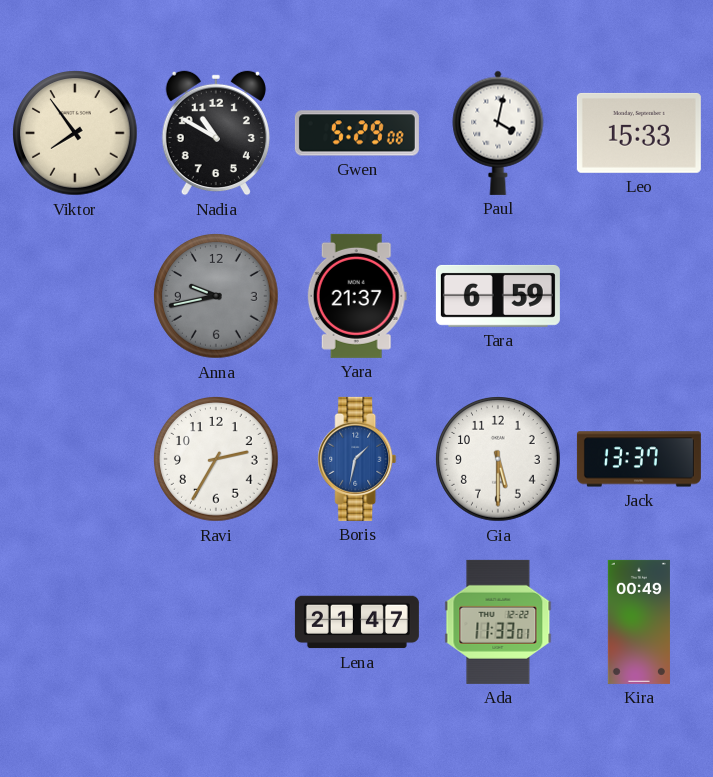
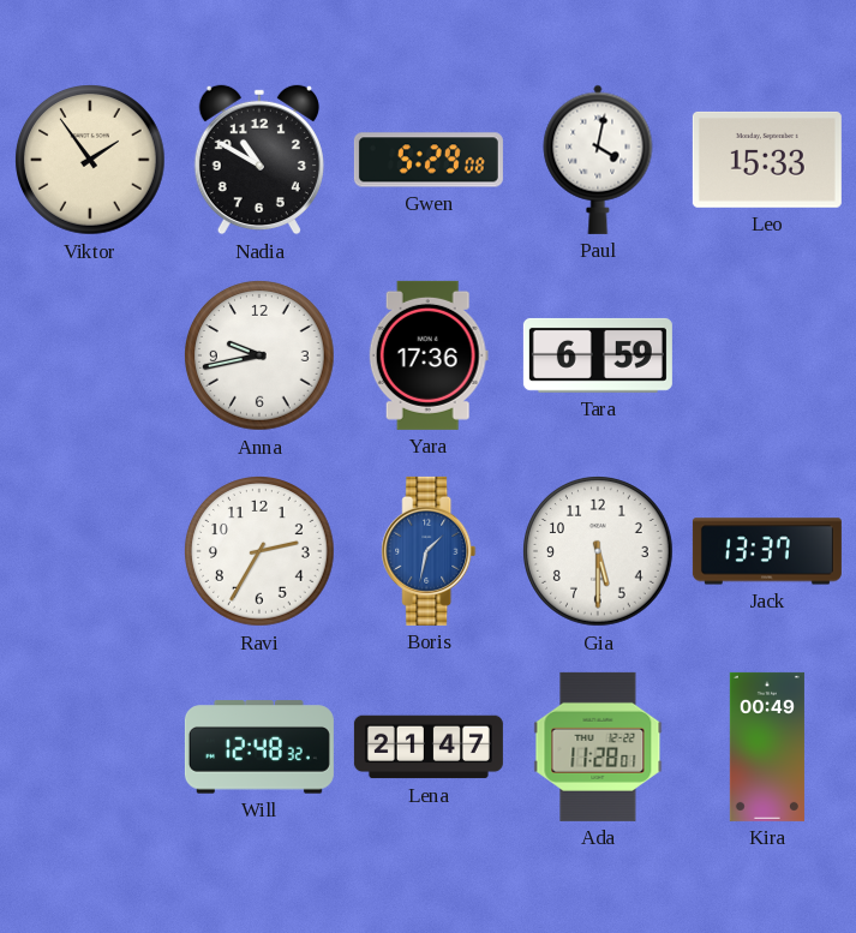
Viktor: 7:54 -> 1:54 (90, 160)
Anna dial: grey -> white (259, 355)
Yara: 21:37 -> 17:36 (429, 355)
Will: none -> 12:48 (259, 747)
Ada: 11:33 -> 11:28 (598, 747)
